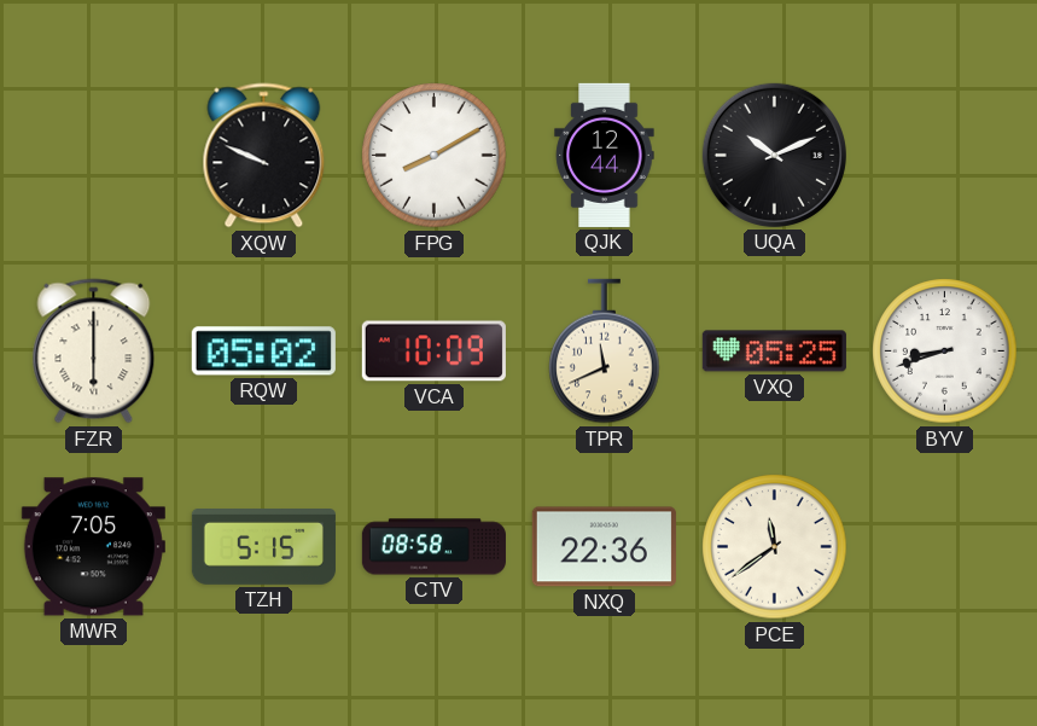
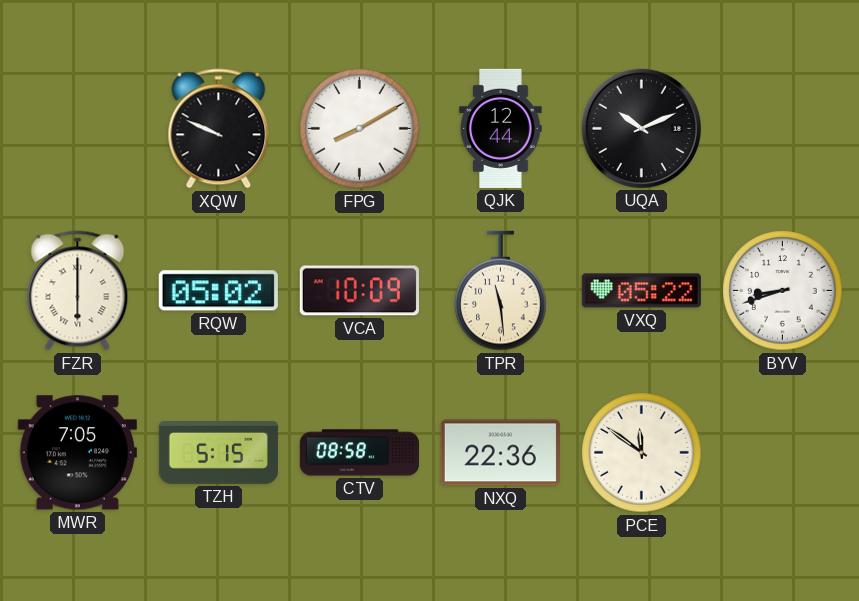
TPR: 11:41 -> 11:29 (501, 291)
VXQ: 05:25 -> 05:22 (641, 291)
PCE: 11:39 -> 11:51 (642, 453)
